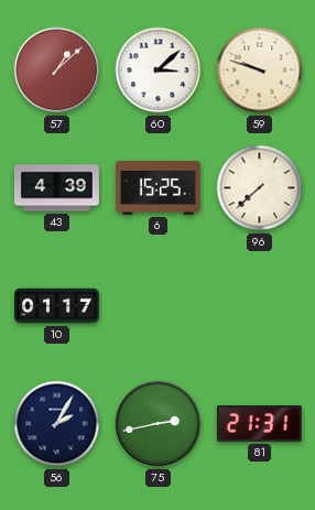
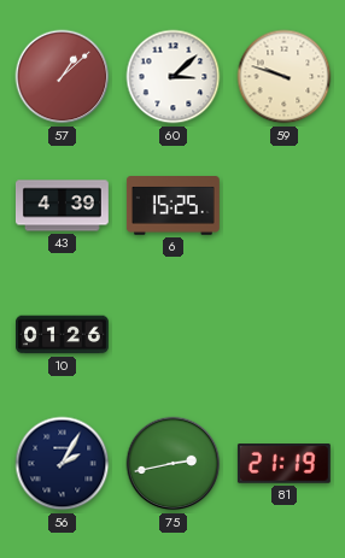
96: 7:38 -> none (260, 188)
10: 01:17 -> 01:26 (63, 335)
81: 21:31 -> 21:19 (283, 464)
